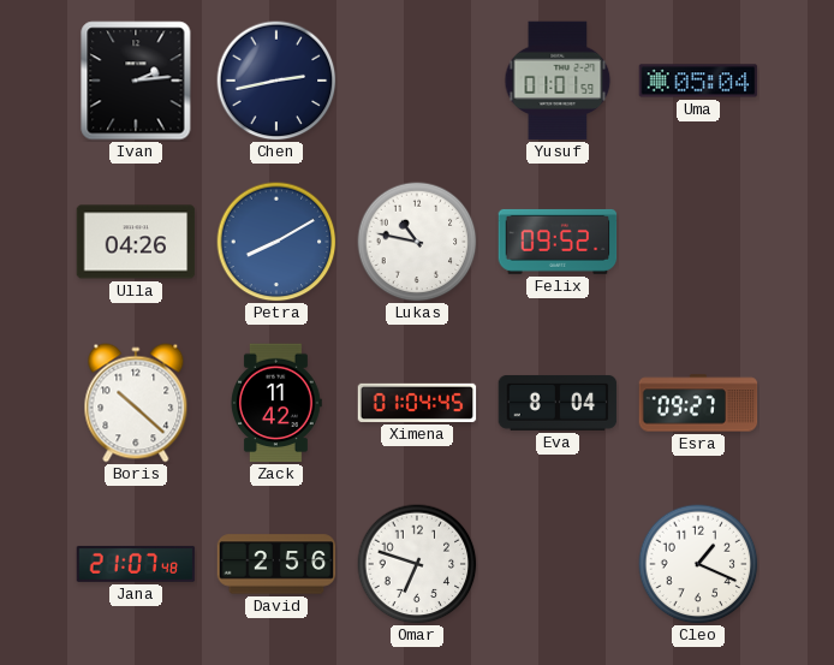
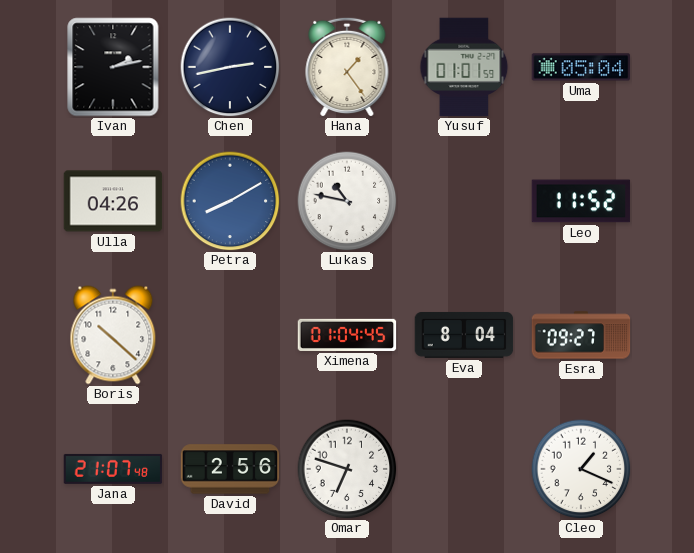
Ivan: 2:14 -> 2:13 (113, 67)
Hana: none -> 1:24 (347, 67)
Felix: 09:52 -> none (558, 242)
Leo: none -> 11:52 (581, 201)
Zack: 11:42 -> none (278, 403)
